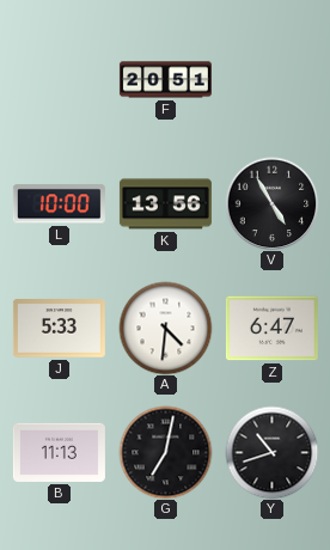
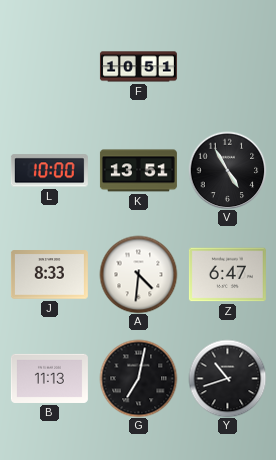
F: 20:51 -> 10:51 (138, 67)
K: 13:56 -> 13:51 (138, 171)
J: 5:33 -> 8:33 (49, 275)
